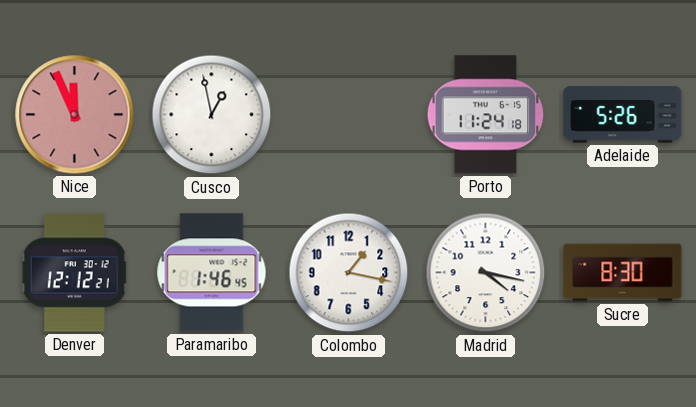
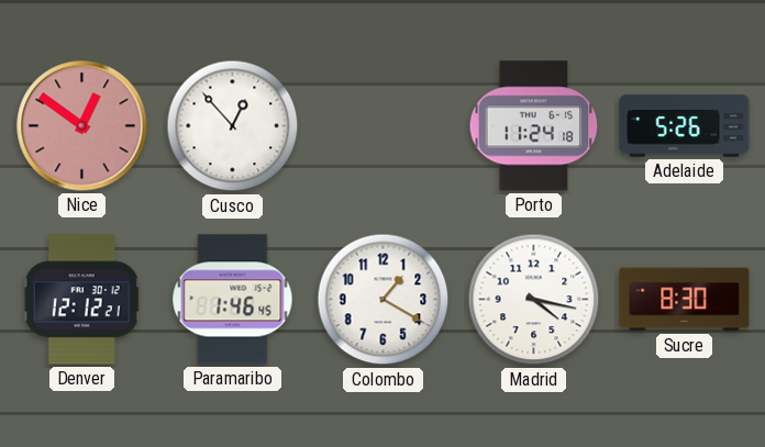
Nice: 11:56 -> 12:51 (82, 126)
Cusco: 12:58 -> 12:53 (233, 126)
Colombo: 1:17 -> 1:20 (384, 300)
